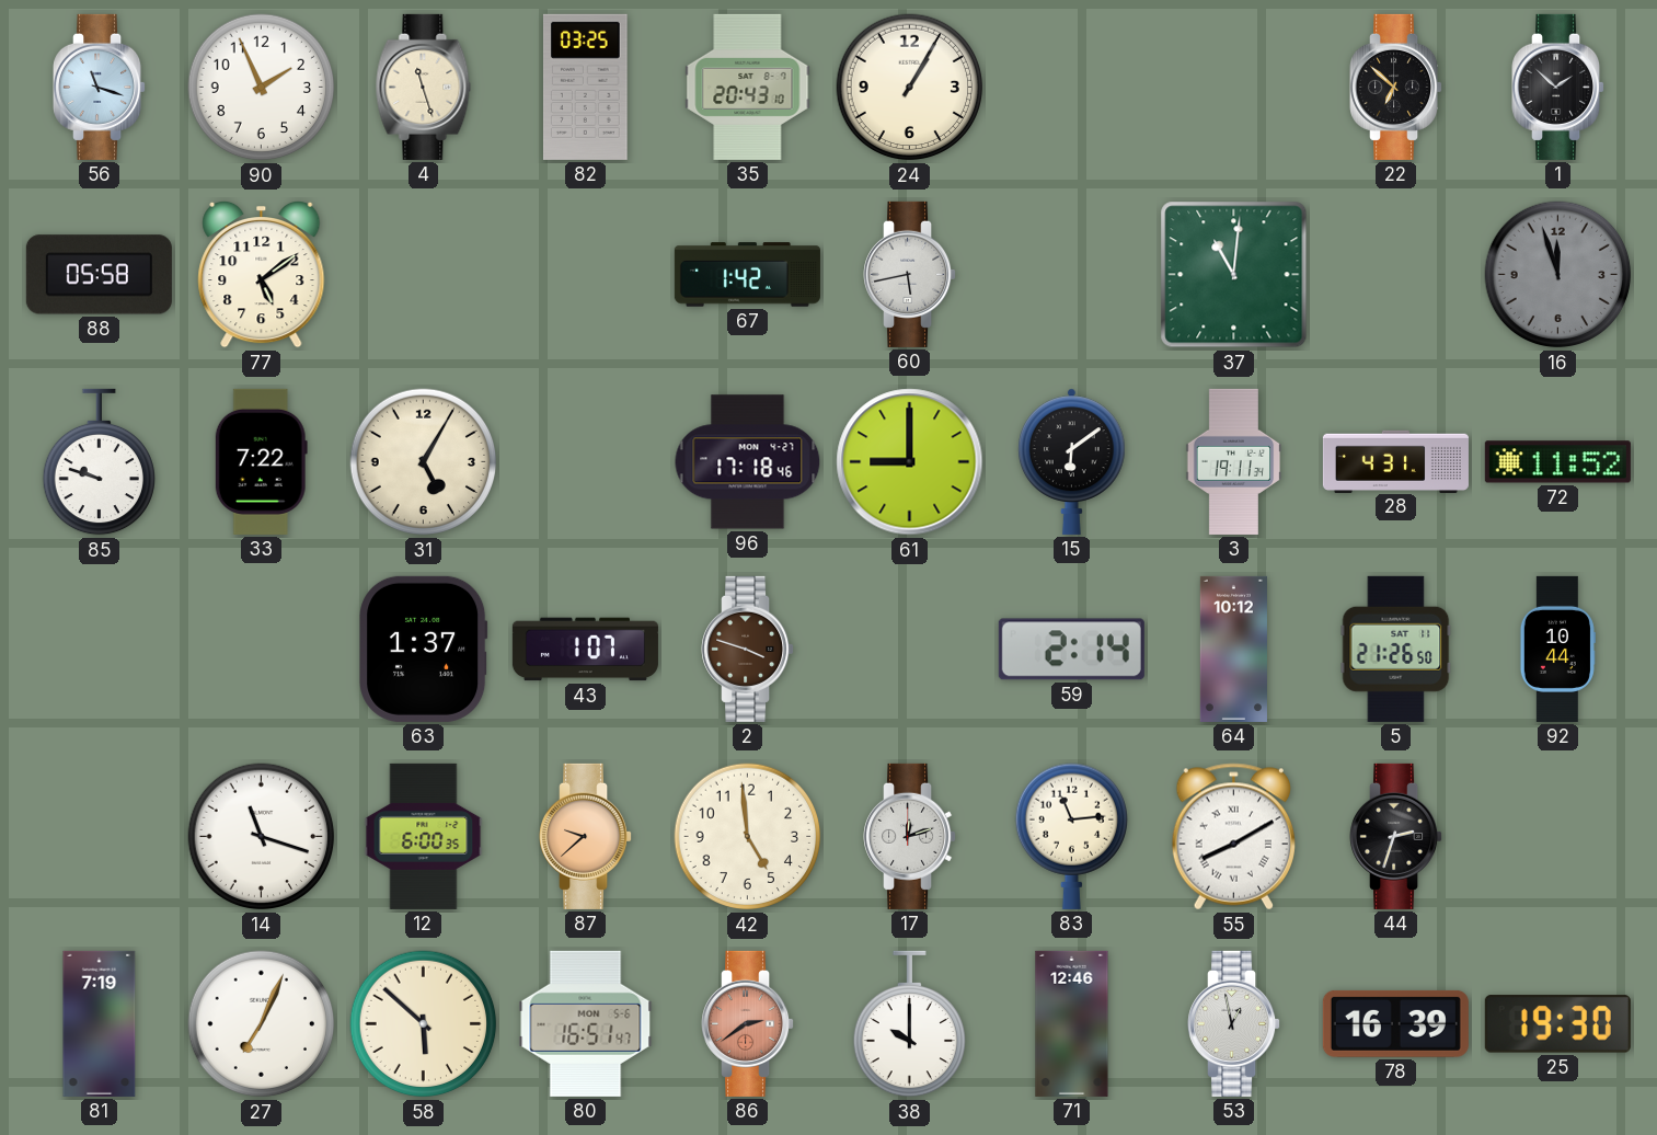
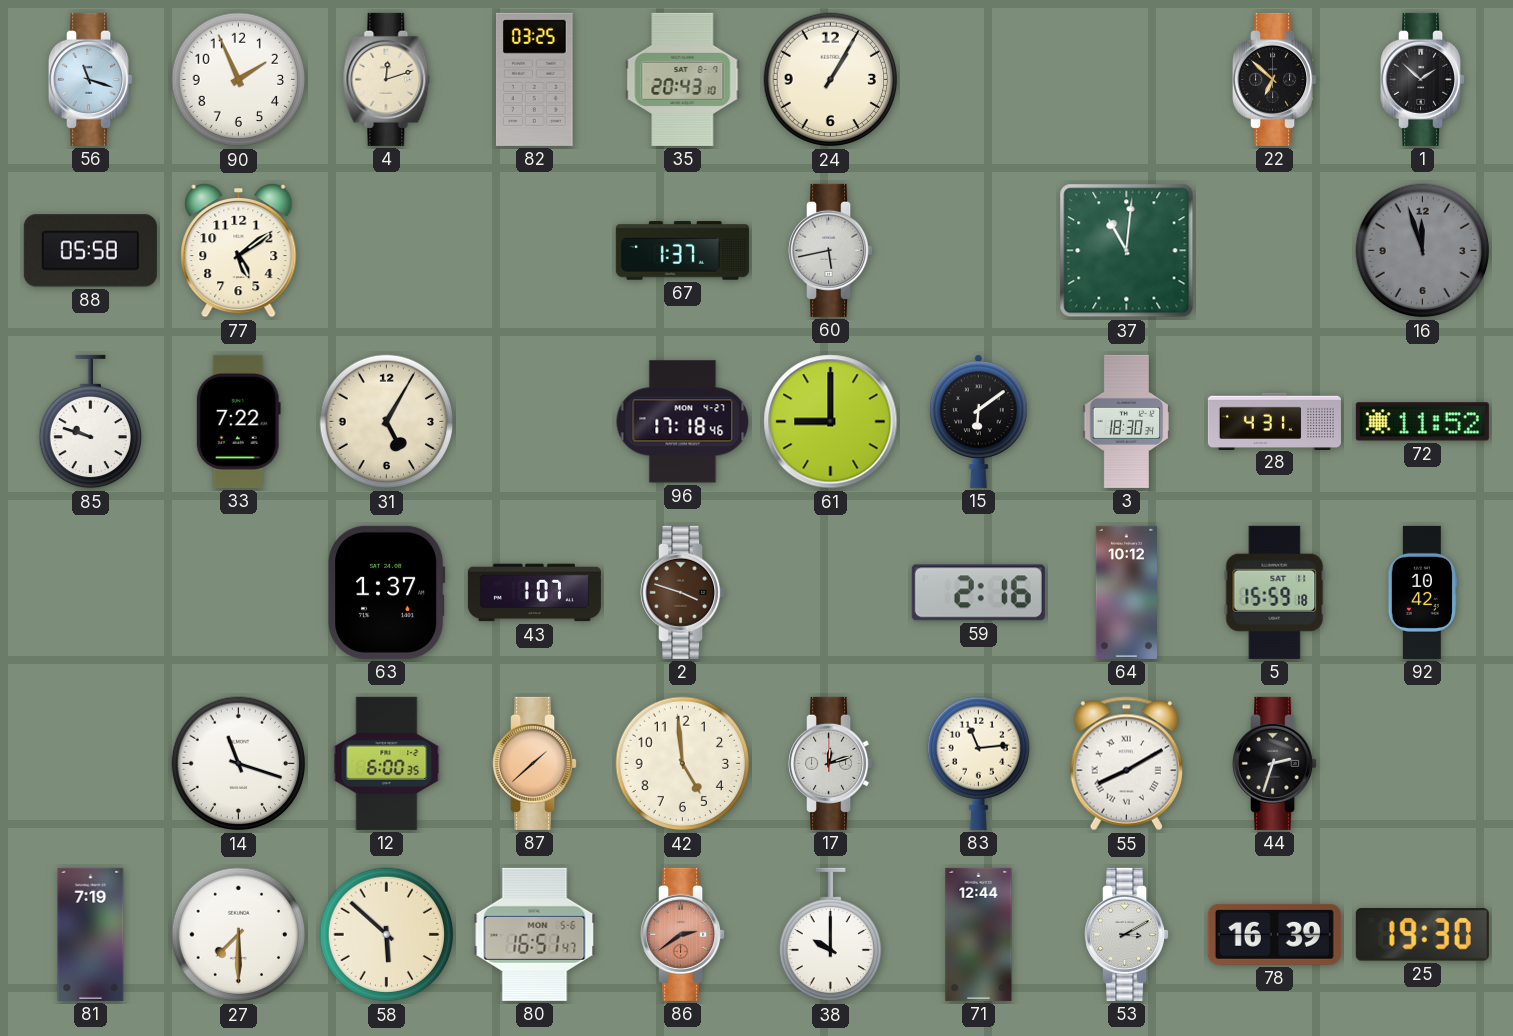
4: 11:27 -> 12:12 (387, 79)
67: 1:42 -> 1:37 (682, 251)
3: 19:11 -> 18:30 (1127, 421)
59: 2:14 -> 2:16 (978, 593)
5: 21:26 -> 15:59 (1275, 592)
92: 10:44 -> 10:42 (1422, 592)
87: 9:38 -> 1:38 (535, 763)
27: 7:04 -> 7:30 (239, 935)
71: 12:46 -> 12:44 (979, 934)
53: 12:58 -> 3:10 (1127, 934)
